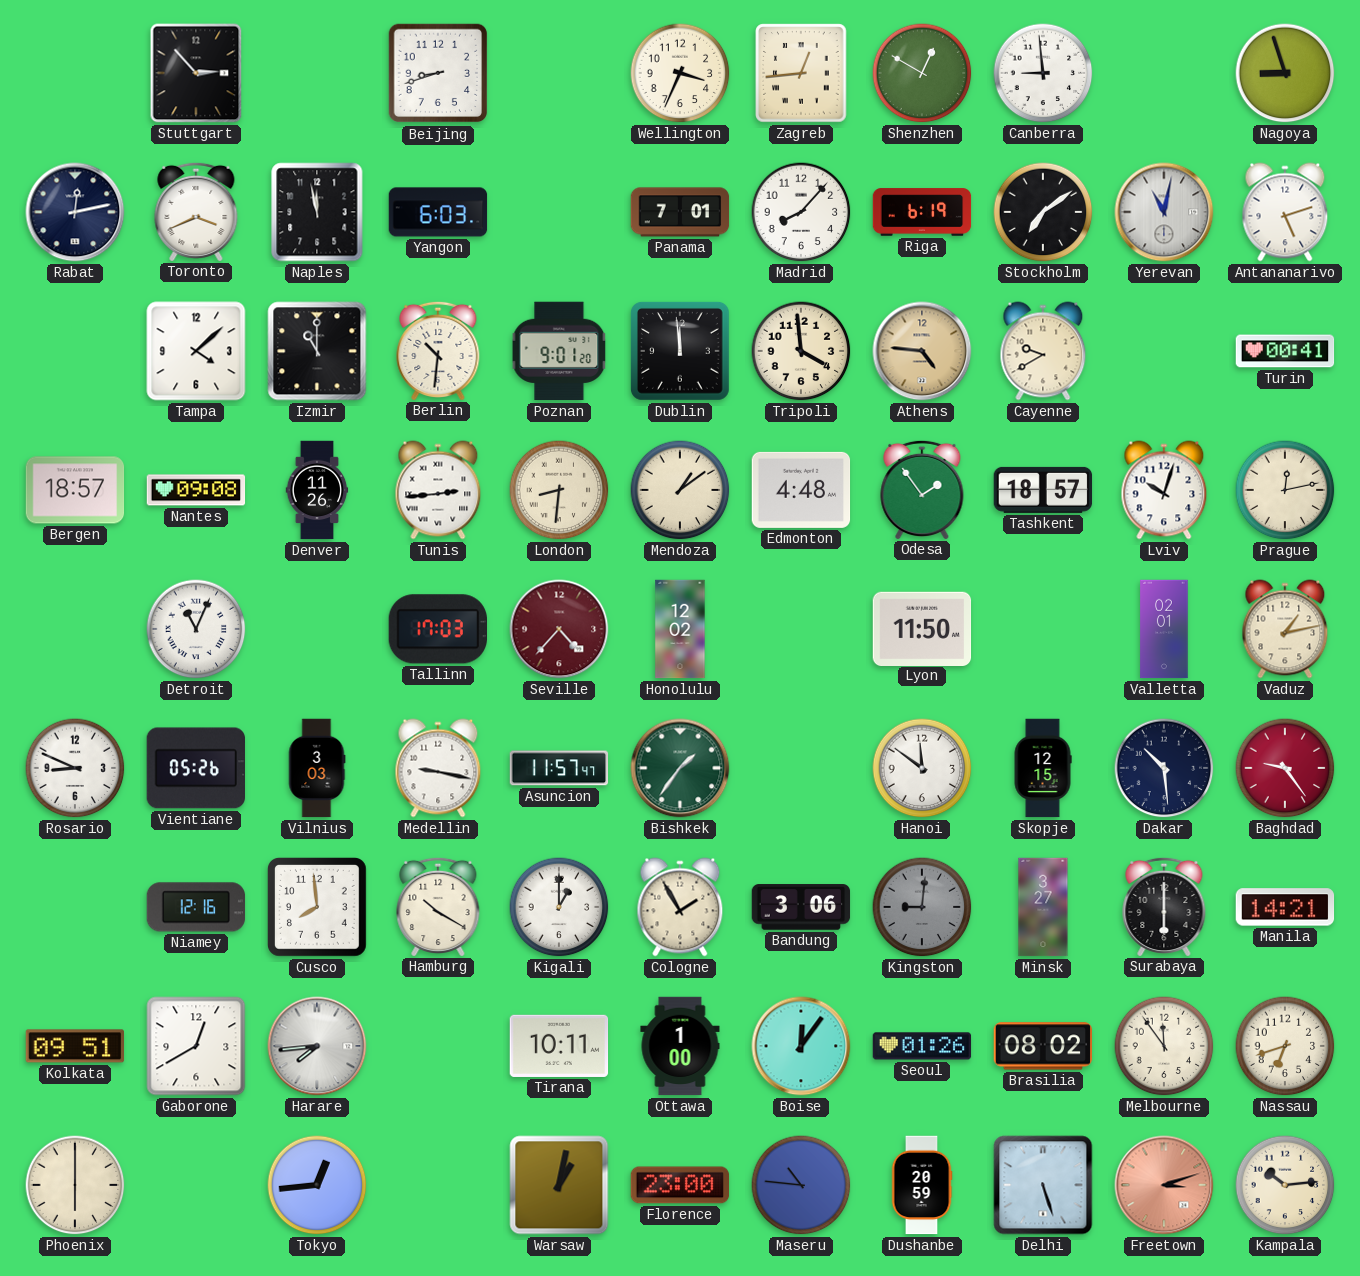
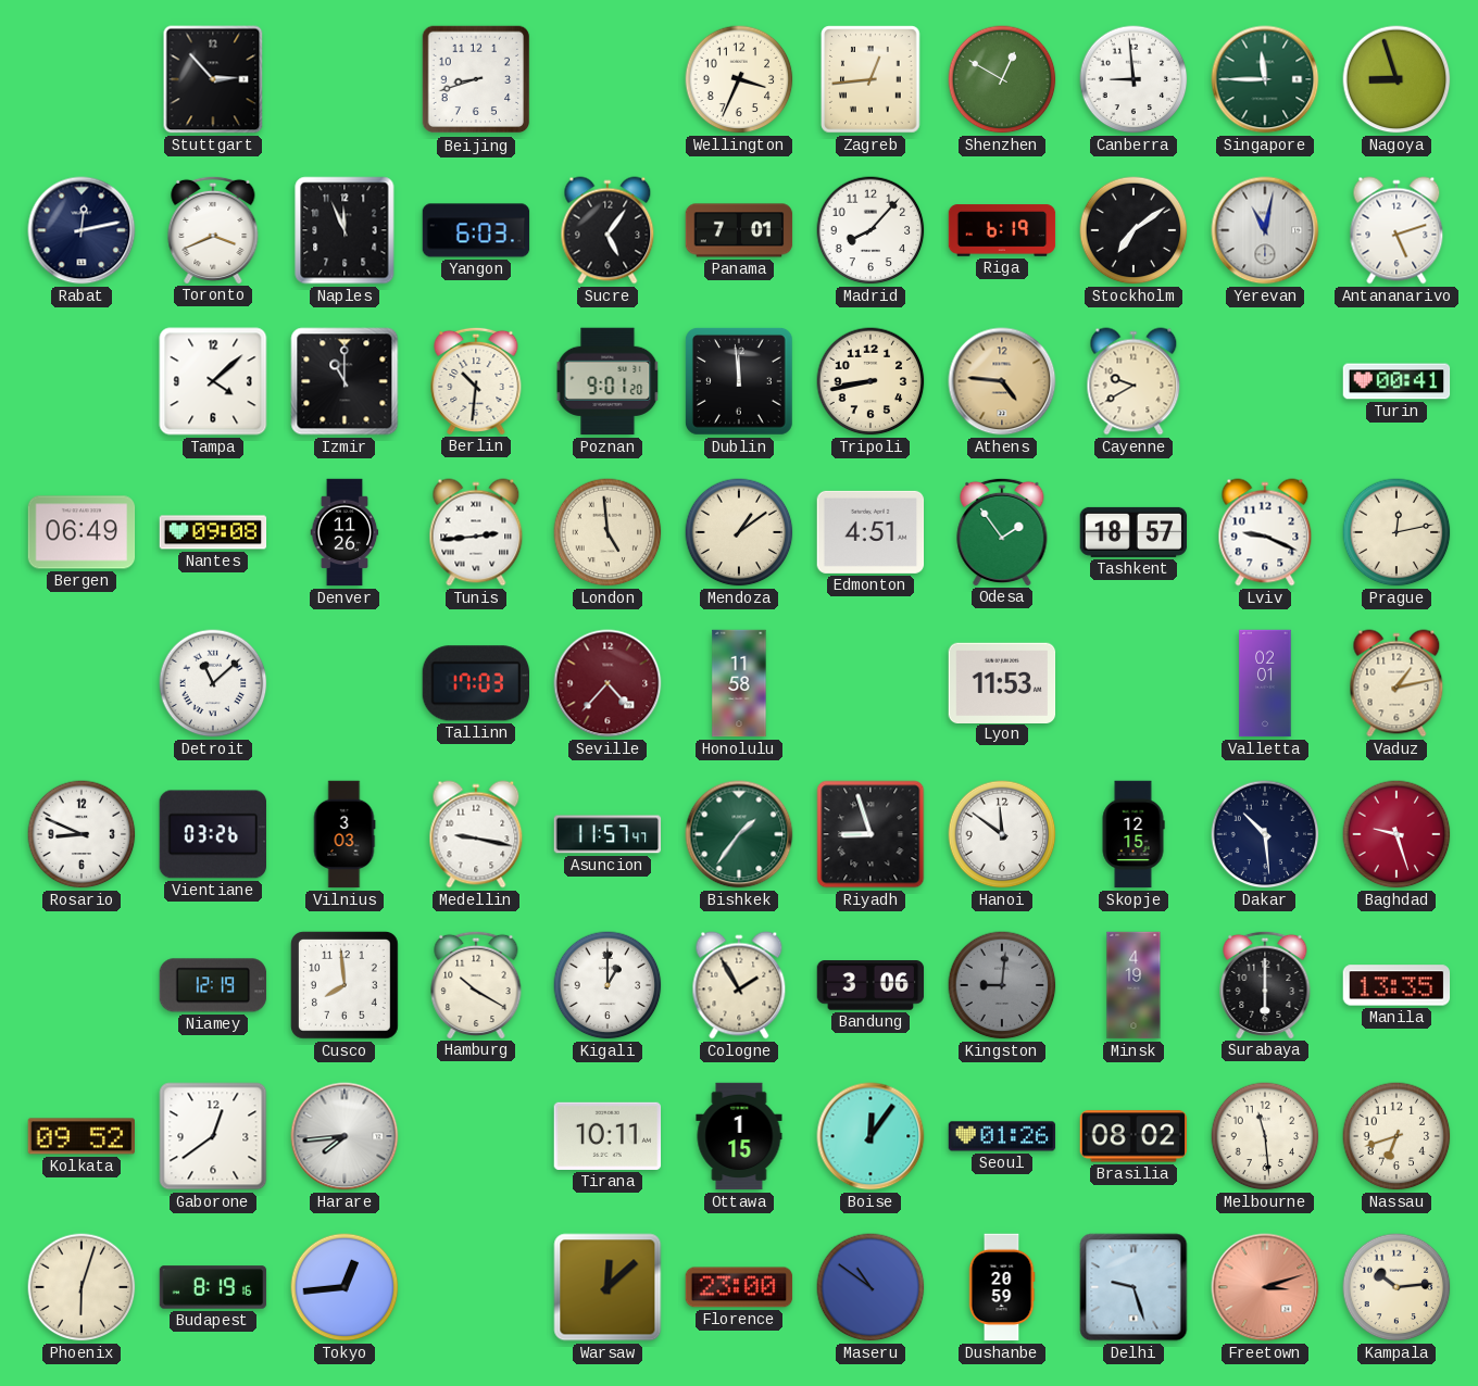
Singapore: none -> 11:45 (1265, 79)
Naples: 11:58 -> 11:56 (345, 230)
Sucre: none -> 5:06 (608, 230)
Tripoli: 3:59 -> 8:43 (870, 381)
Bergen: 18:57 -> 06:49 (82, 532)
London: 8:31 -> 4:59 (608, 532)
Edmonton: 4:48 -> 4:51 (870, 532)
Lviv: 10:03 -> 9:19 (1265, 532)
Detroit: 11:04 -> 11:08 (213, 683)
Honolulu: 12:02 -> 11:58 (739, 683)
Lyon: 11:50 -> 11:53 (1002, 682)
Vientiane: 05:26 -> 03:26 (212, 834)
Riyadh: none -> 8:57 (870, 834)
Baghdad: 9:24 -> 9:27 (1396, 834)
Niamey: 12:16 -> 12:19 (213, 985)
Minsk: 3:27 -> 4:19 (1133, 985)
Manila: 14:21 -> 13:35 (1396, 985)
Kolkata: 09:51 -> 09:52 (80, 1136)
Gaborone: 12:40 -> 12:39 (213, 1136)
Ottawa: 1:00 -> 1:15 (739, 1136)
Melbourne: 11:54 -> 11:29 (1265, 1136)
Phoenix: 6:00 -> 6:03 (82, 1287)
Budapest: none -> 8:19 (213, 1287)
Warsaw: 1:02 -> 12:08 (608, 1287)
Maseru: 10:46 -> 10:51 (870, 1287)
Delhi: 5:27 -> 9:27 (1133, 1287)
